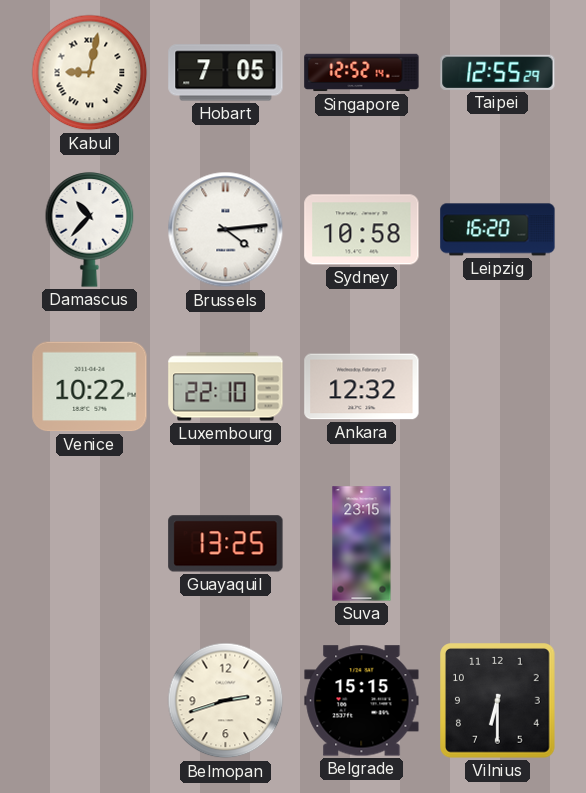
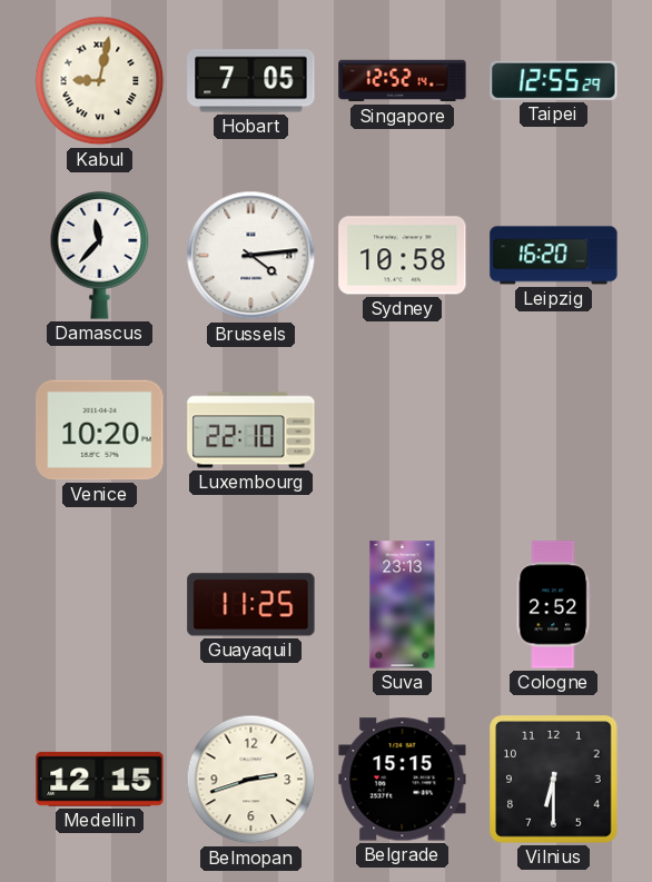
Damascus: 10:37 -> 11:37 (100, 256)
Venice: 10:22 -> 10:20 (100, 430)
Ankara: 12:32 -> none (362, 387)
Guayaquil: 13:25 -> 11:25 (251, 605)
Suva: 23:15 -> 23:13 (403, 605)
Cologne: none -> 2:52 (554, 605)
Medellin: none -> 12:15 (100, 779)
